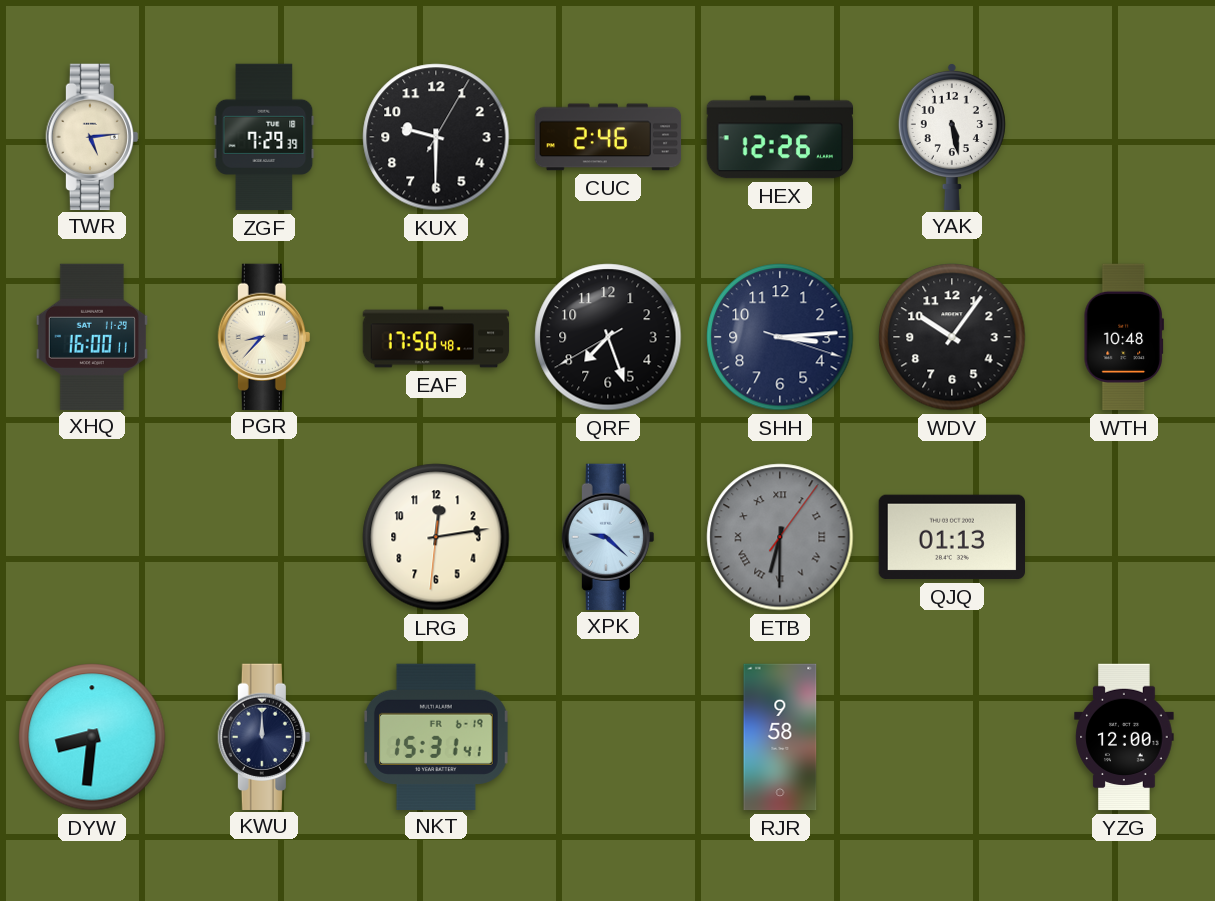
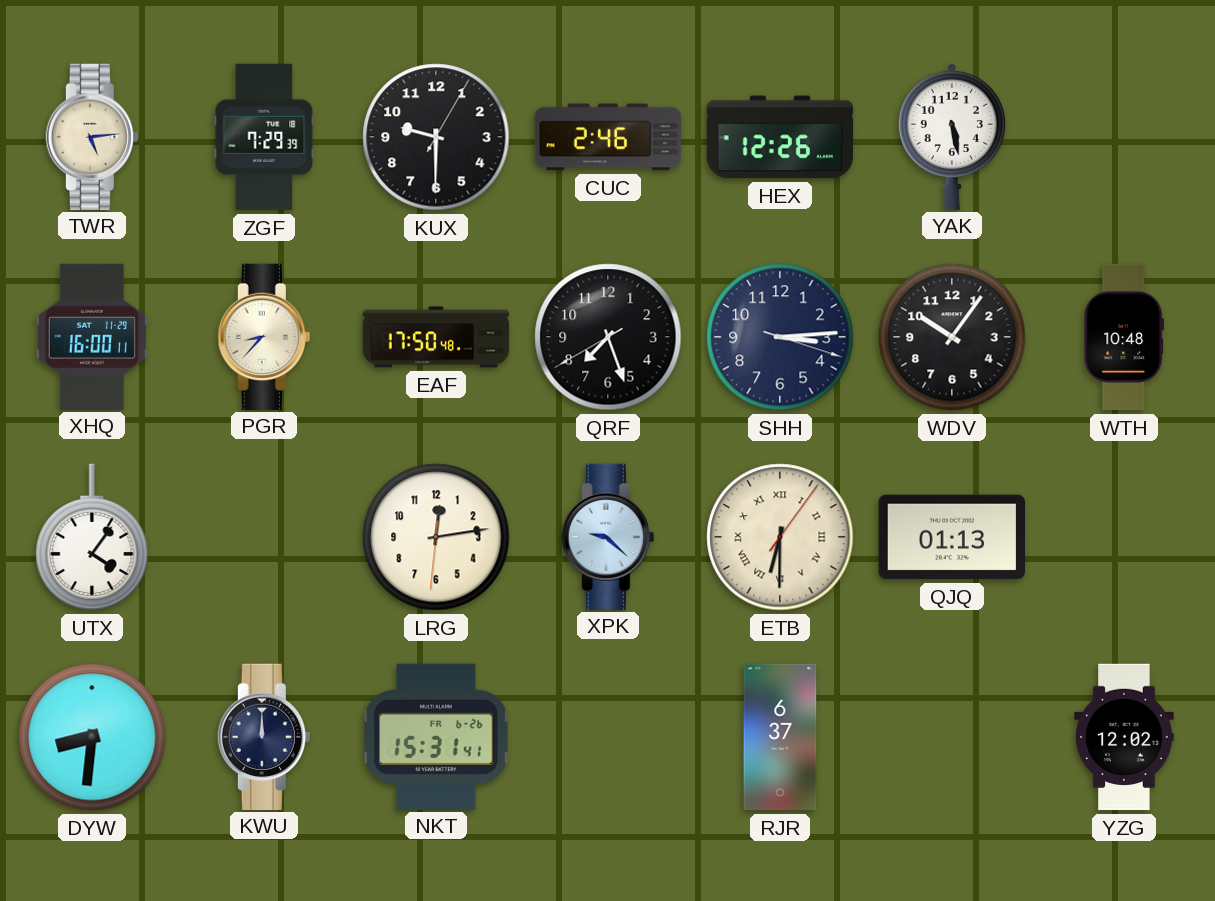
UTX: none -> 4:06 (92, 537)
ETB dial: grey -> cream (780, 537)
NKT date: FR 6-19 -> FR 6-26 (436, 736)
RJR: 9:58 -> 6:37 (780, 737)
YZG: 12:00 -> 12:02 (1124, 737)
